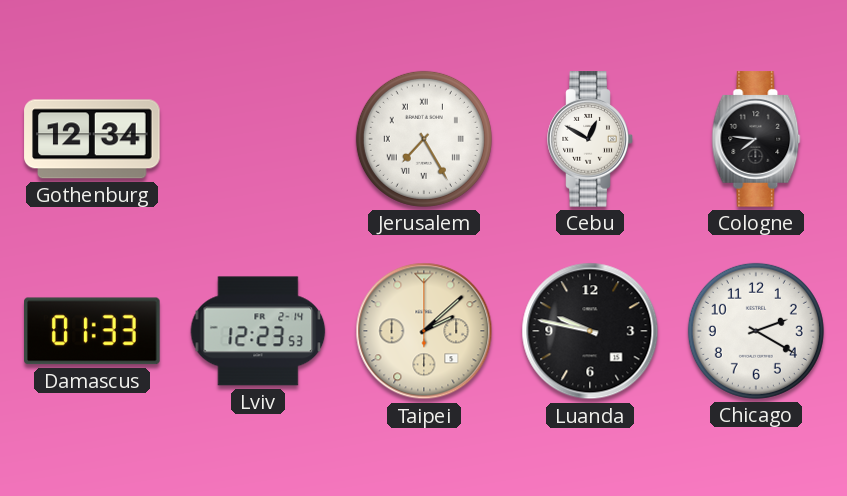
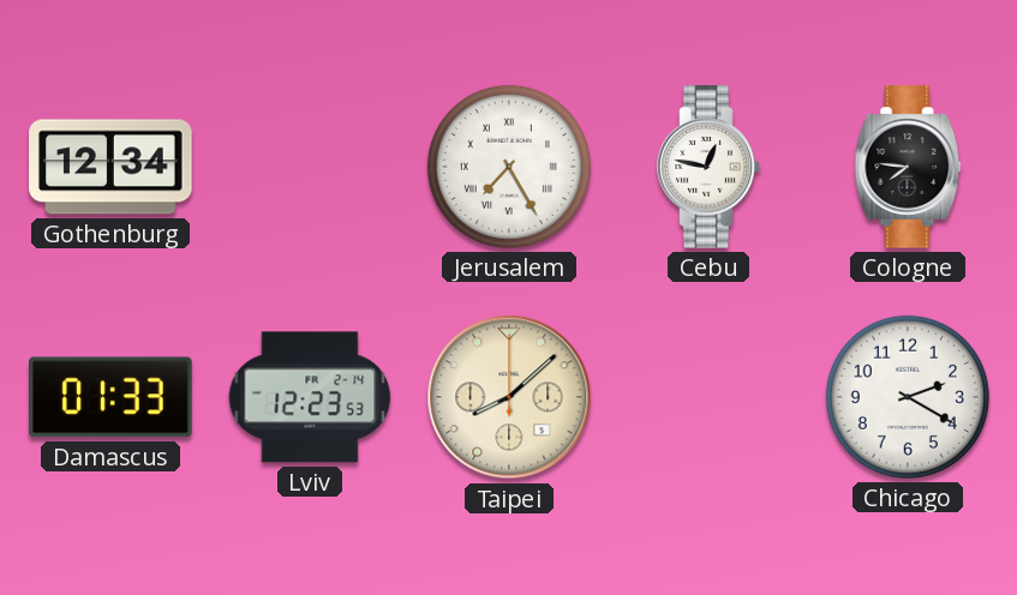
Cebu: 12:50 -> 12:47 (708, 167)
Taipei: 2:08 -> 8:08 (509, 397)
Luanda: 9:47 -> none (590, 331)
